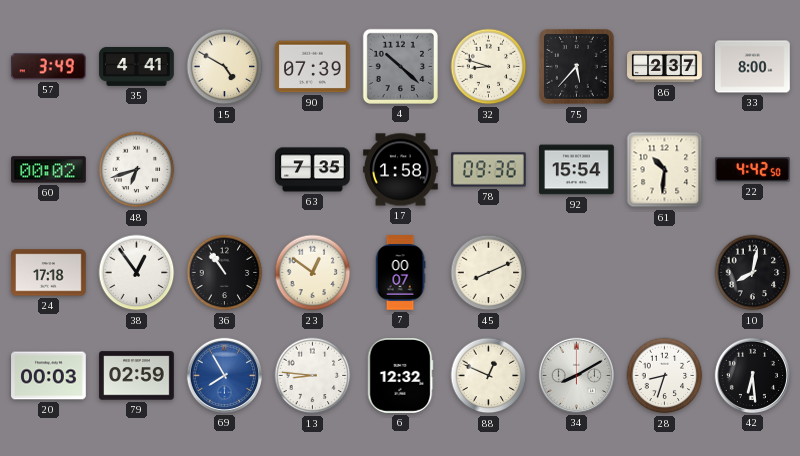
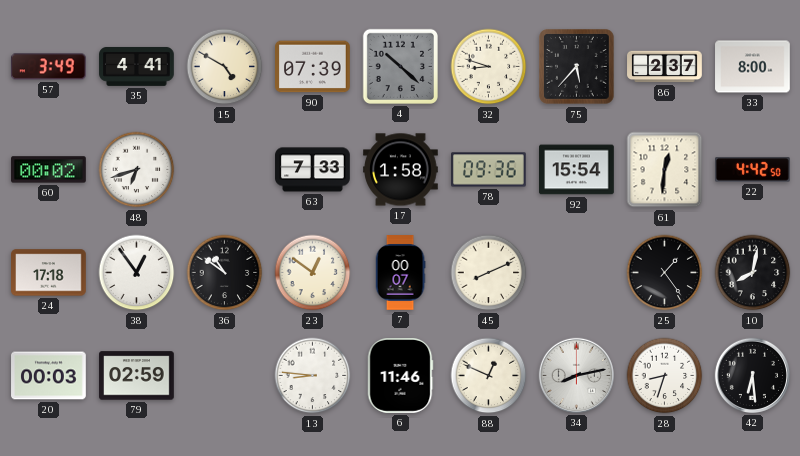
63: 7:35 -> 7:33 (313, 170)
61: 10:31 -> 12:31 (665, 170)
36: 10:54 -> 10:51 (225, 273)
25: none -> 1:24 (665, 273)
69: 7:55 -> none (224, 375)
6: 12:32 -> 11:46 (400, 376)
34: 8:10 -> 8:13 (576, 375)
